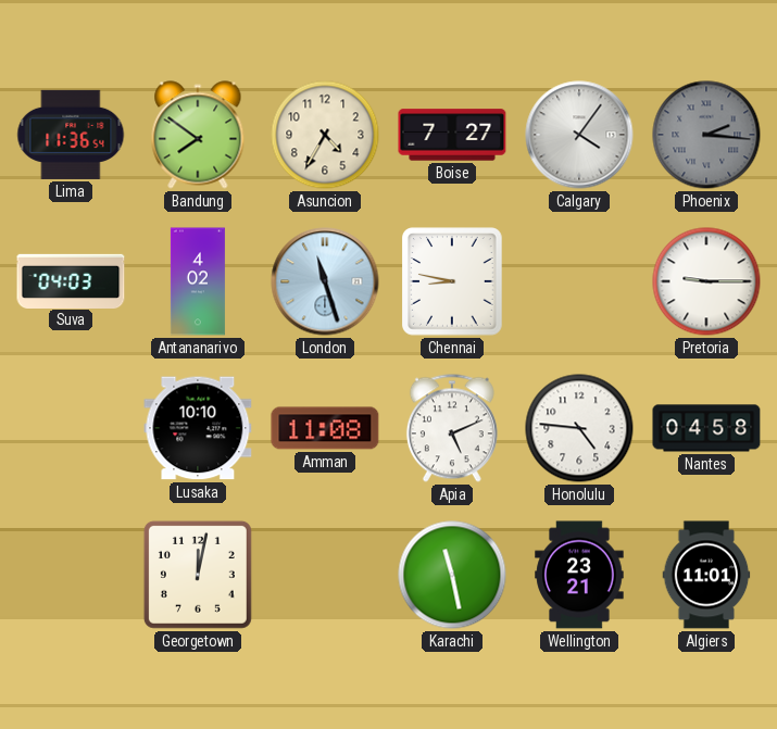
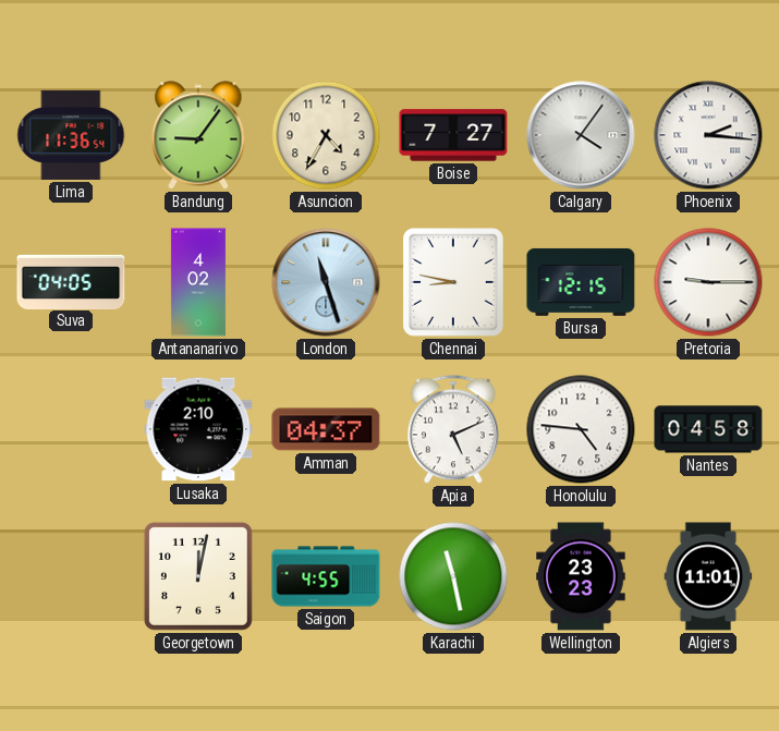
Bandung: 7:51 -> 9:06 (198, 135)
Phoenix dial: grey -> white (708, 135)
Suva: 04:03 -> 04:05 (71, 281)
Bursa: none -> 12:15 (581, 282)
Lusaka: 10:10 -> 2:10 (198, 429)
Amman: 11:08 -> 04:37 (326, 429)
Saigon: none -> 4:55 (326, 576)
Wellington: 23:21 -> 23:23 (581, 576)
